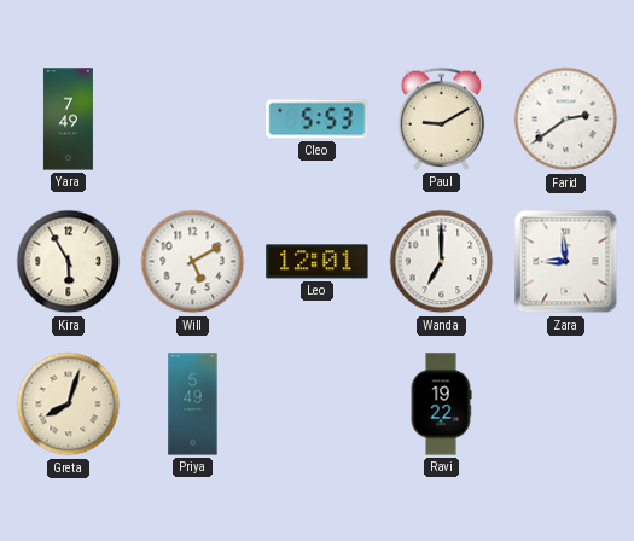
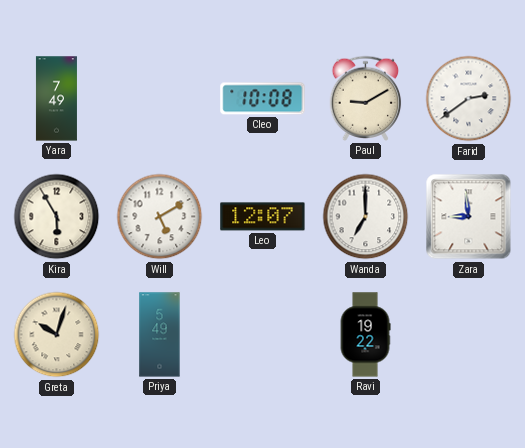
Cleo: 5:53 -> 10:08 (263, 99)
Leo: 12:01 -> 12:07 (263, 217)
Greta: 8:03 -> 10:03 (57, 335)
